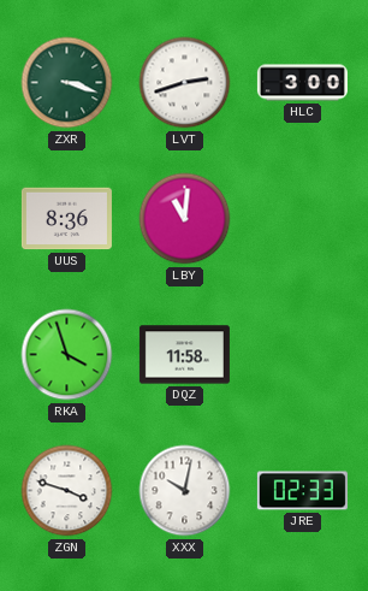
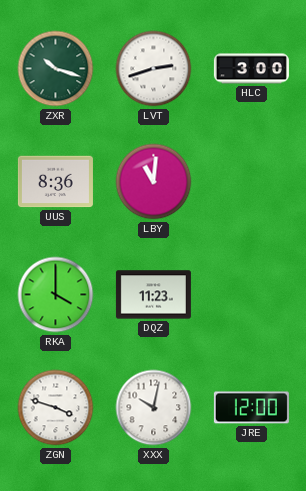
ZXR: 3:18 -> 10:18 (56, 69)
RKA: 3:57 -> 4:00 (56, 295)
DQZ: 11:58 -> 11:23 (153, 295)
JRE: 02:33 -> 12:00 (251, 408)
